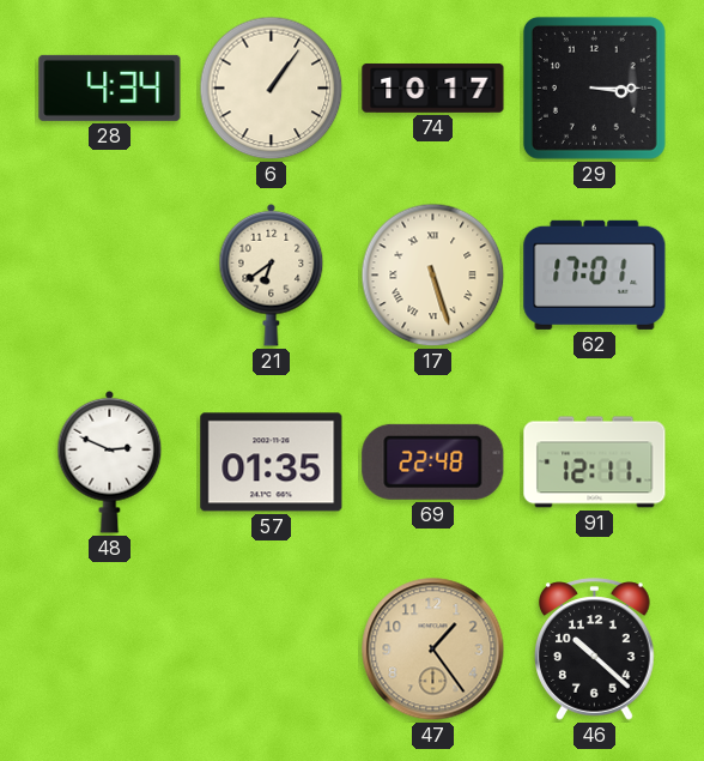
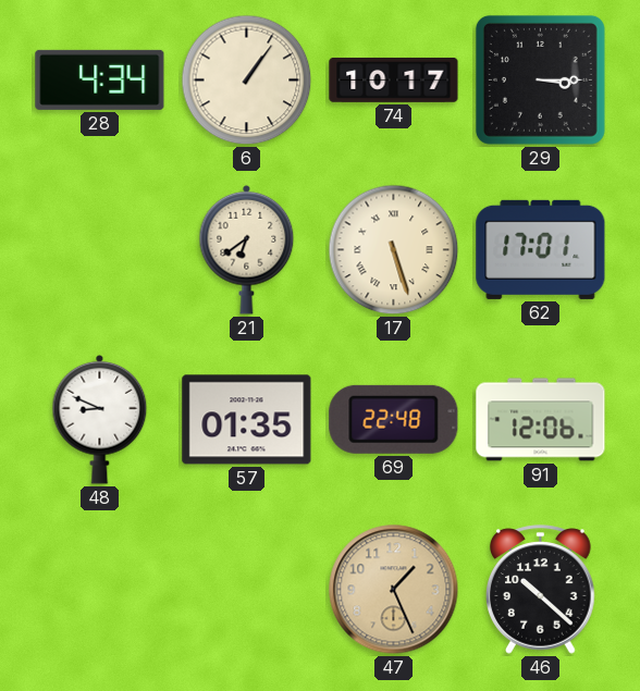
48: 2:49 -> 8:49 (100, 419)
91: 12:11 -> 12:06 (541, 420)
47: 1:24 -> 1:26 (394, 590)
